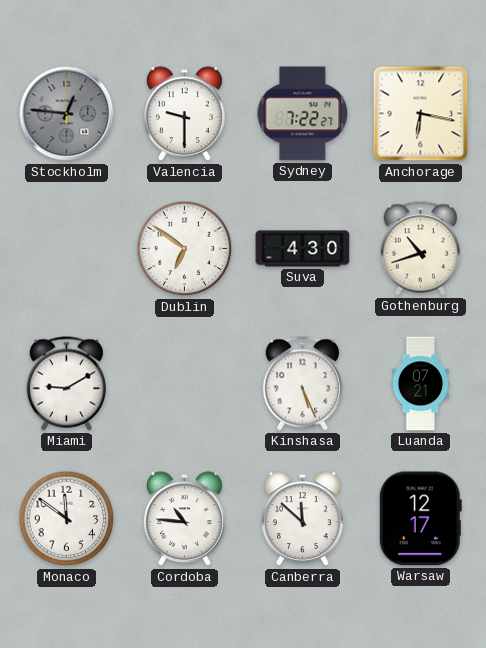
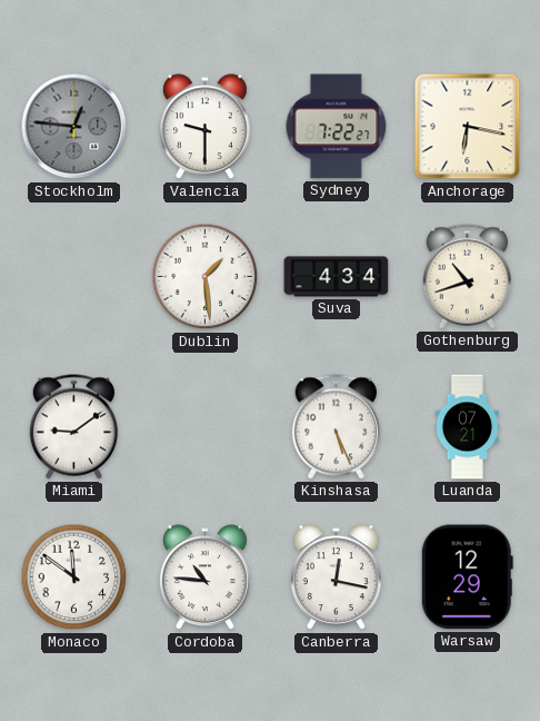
Dublin: 6:51 -> 1:29 (206, 277)
Suva: 4:30 -> 4:34 (337, 277)
Miami: 9:10 -> 9:09 (73, 427)
Canberra: 11:52 -> 12:17 (337, 577)
Warsaw: 12:17 -> 12:29 (467, 577)
